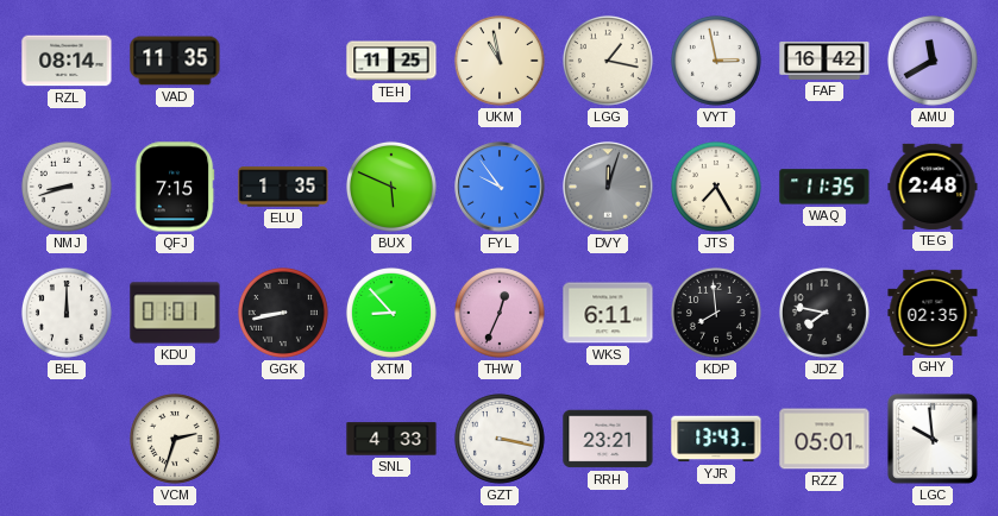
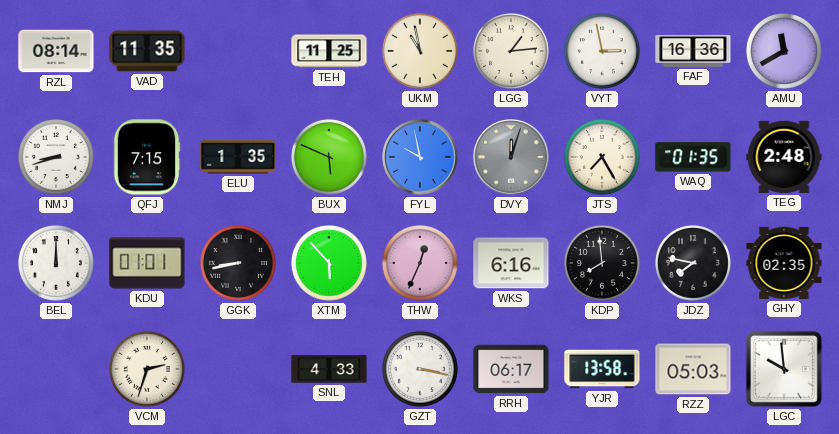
LGG: 1:17 -> 1:14 (511, 51)
FAF: 16:42 -> 16:36 (693, 51)
FYL: 9:54 -> 9:58 (420, 157)
WAQ: 11:35 -> 01:35 (693, 157)
XTM: 8:53 -> 5:53 (329, 263)
WKS: 6:11 -> 6:16 (511, 263)
RRH: 23:21 -> 06:17 (511, 369)
YJR: 13:43 -> 13:58 (602, 369)
RZZ: 05:01 -> 05:03 (693, 369)
